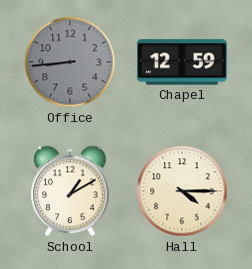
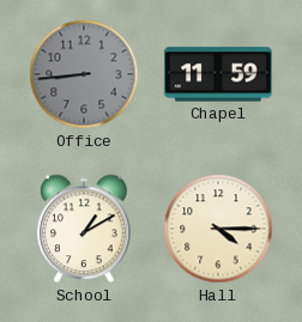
Chapel: 12:59 -> 11:59 (219, 74)
